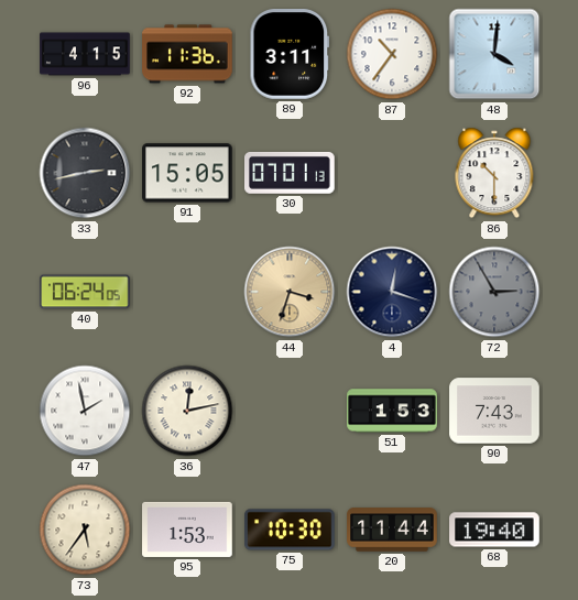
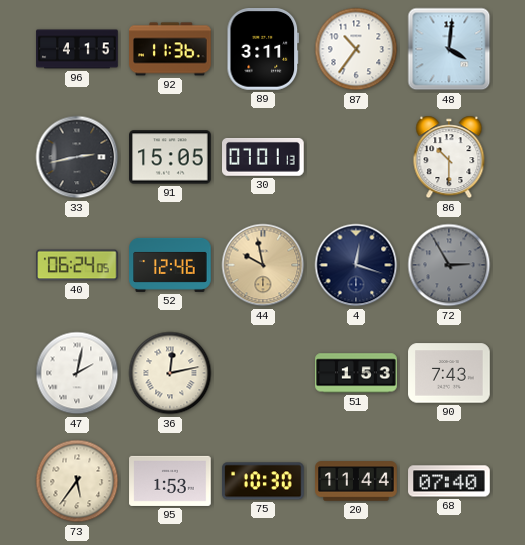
52: none -> 12:46 (170, 265)
44: 3:33 -> 9:58 (263, 265)
47: 1:58 -> 2:02 (77, 373)
68: 19:40 -> 07:40 (449, 481)
